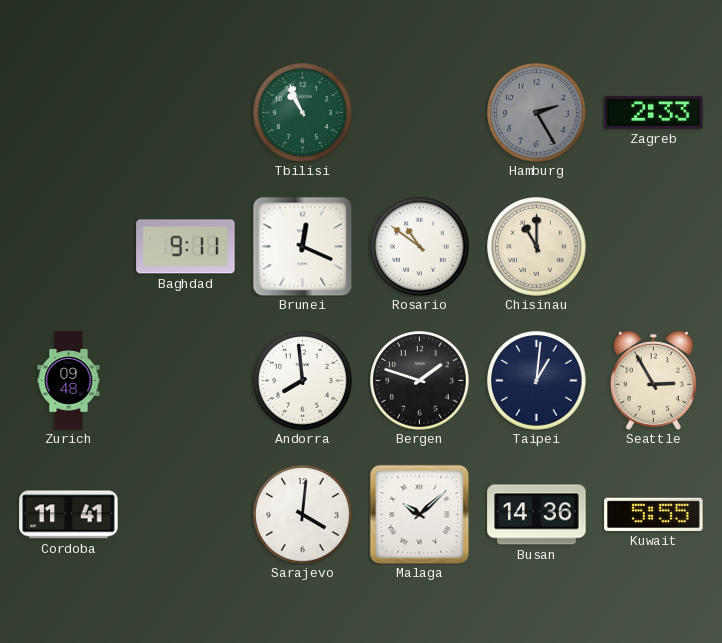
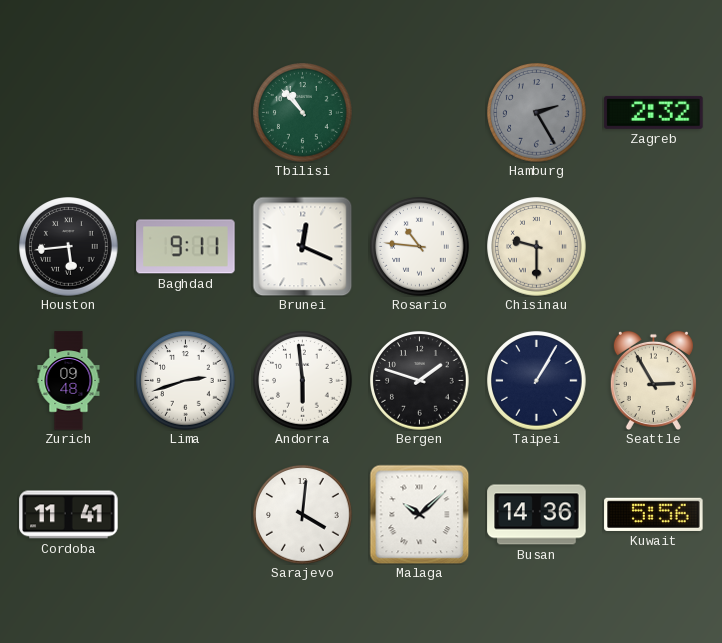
Tbilisi: 10:56 -> 10:53 (303, 113)
Zagreb: 2:33 -> 2:32 (654, 112)
Houston: none -> 5:44 (69, 247)
Rosario: 10:51 -> 10:46 (420, 247)
Chisinau: 11:00 -> 9:30 (537, 247)
Lima: none -> 2:42 (186, 381)
Andorra: 7:59 -> 5:59 (303, 381)
Taipei: 1:01 -> 1:05 (537, 381)
Kuwait: 5:55 -> 5:56 (654, 514)
